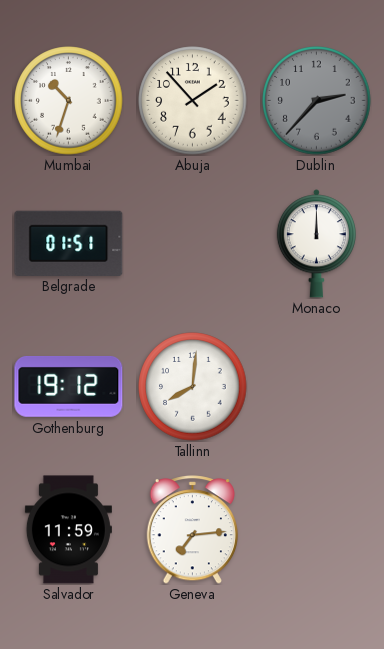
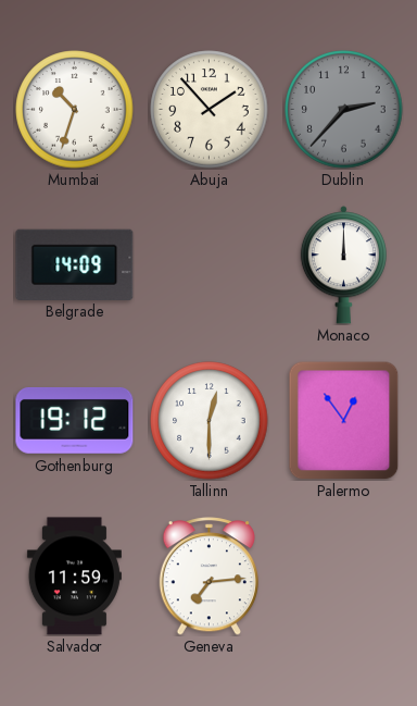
Belgrade: 01:51 -> 14:09 (75, 264)
Tallinn: 8:01 -> 12:30 (210, 421)
Palermo: none -> 12:54 (344, 420)
